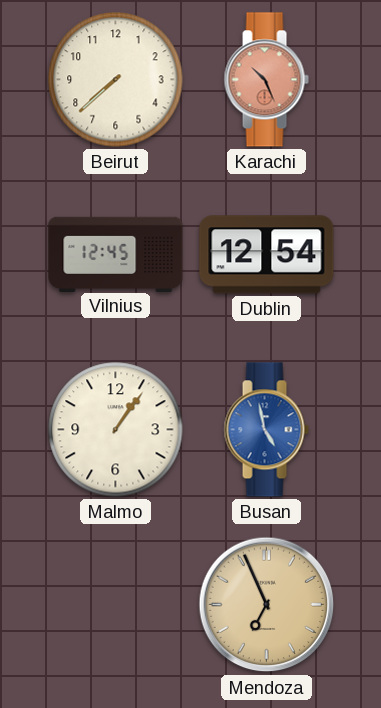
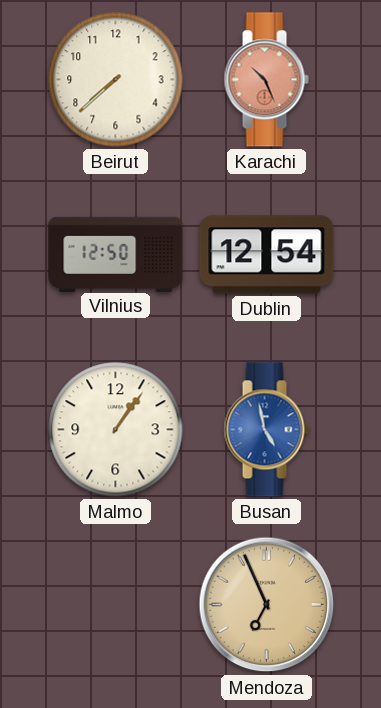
Vilnius: 12:45 -> 12:50 (116, 254)
